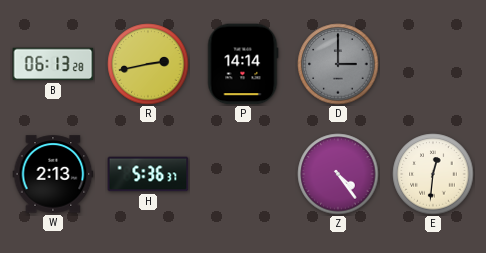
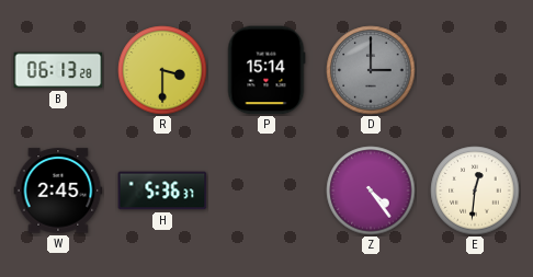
R: 2:43 -> 3:30 (162, 70)
P: 14:14 -> 15:14 (266, 70)
W: 2:13 -> 2:45 (58, 191)
